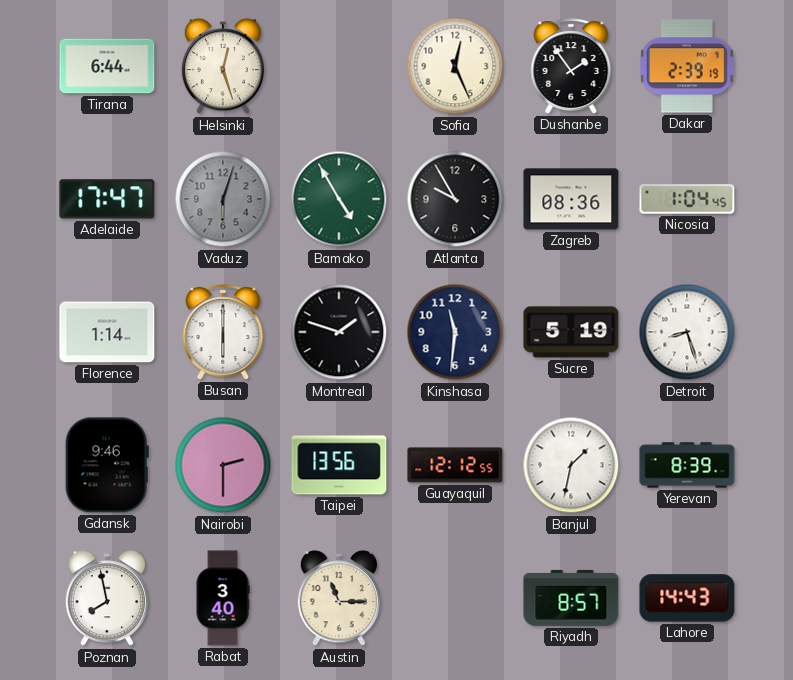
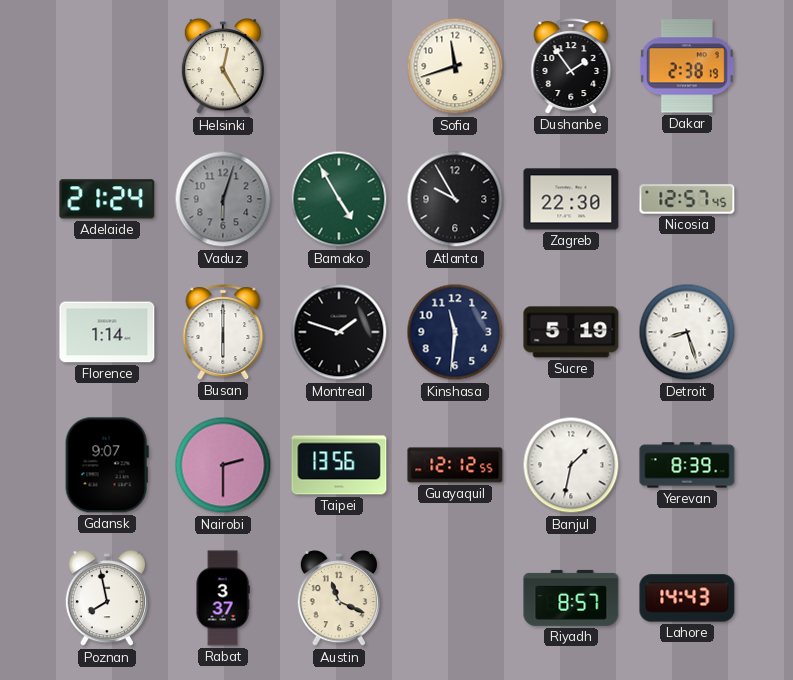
Tirana: 6:44 -> none (107, 66)
Helsinki: 12:27 -> 12:25 (223, 67)
Sofia: 12:26 -> 11:42 (455, 66)
Dakar: 2:39 -> 2:38 (687, 66)
Adelaide: 17:47 -> 21:24 (107, 199)
Zagreb: 08:36 -> 22:30 (571, 199)
Nicosia: 1:04 -> 12:57 (687, 199)
Gdansk: 9:46 -> 9:07 (107, 465)
Rabat: 3:40 -> 3:37 (223, 598)
Austin: 11:15 -> 11:19 (339, 599)
